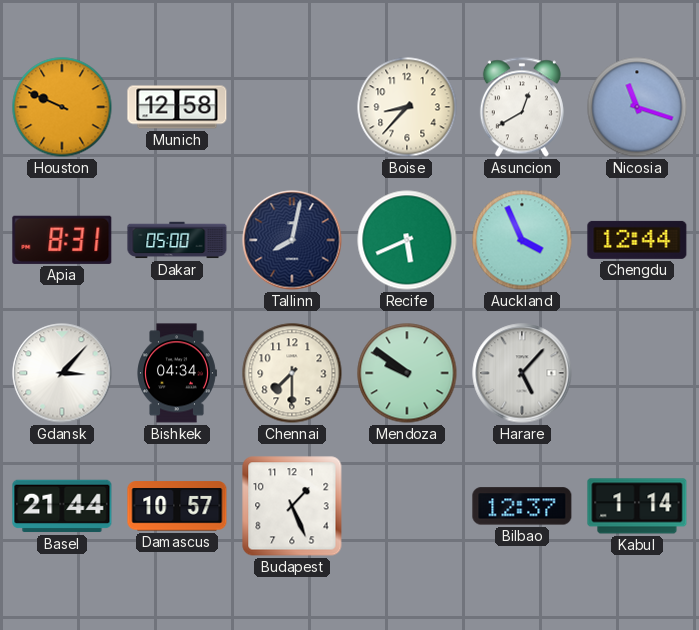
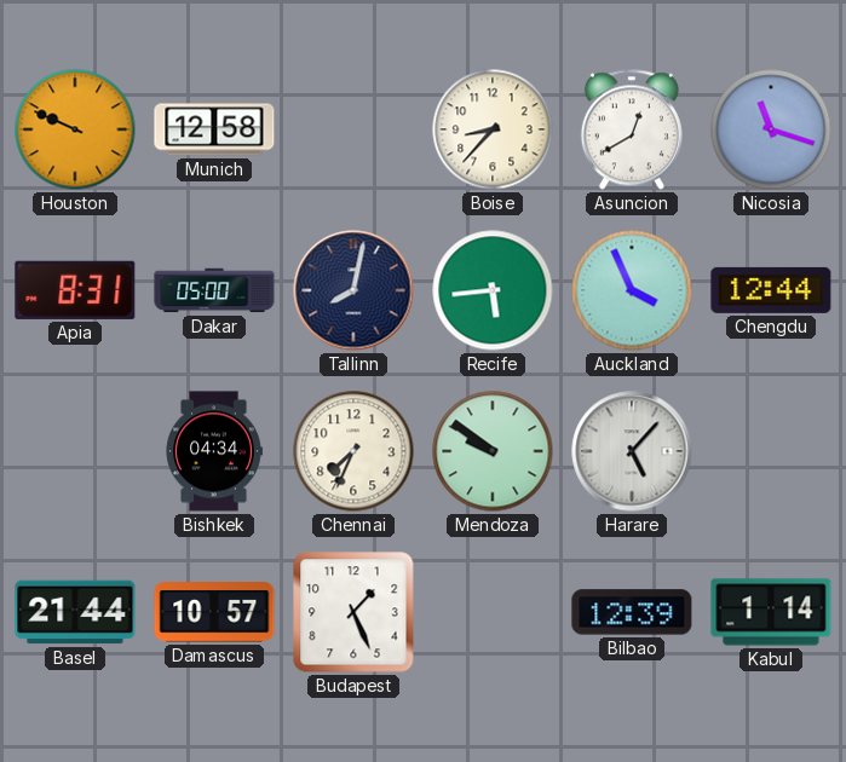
Recife: 5:41 -> 5:44 (493, 290)
Gdansk: 3:07 -> none (62, 373)
Chennai: 7:30 -> 7:34 (353, 451)
Bilbao: 12:37 -> 12:39 (632, 612)
